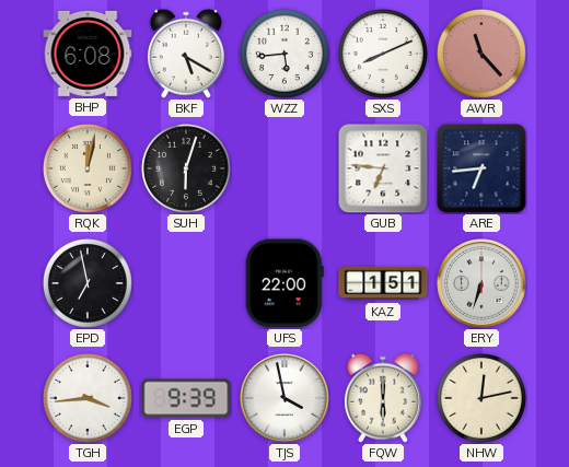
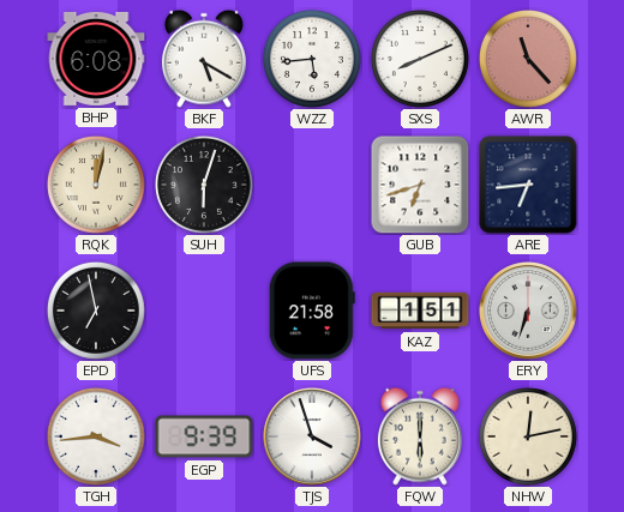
GUB: 6:46 -> 6:42 (420, 185)
UFS: 22:00 -> 21:58 (312, 311)
TJS: 3:58 -> 3:57 (312, 436)
